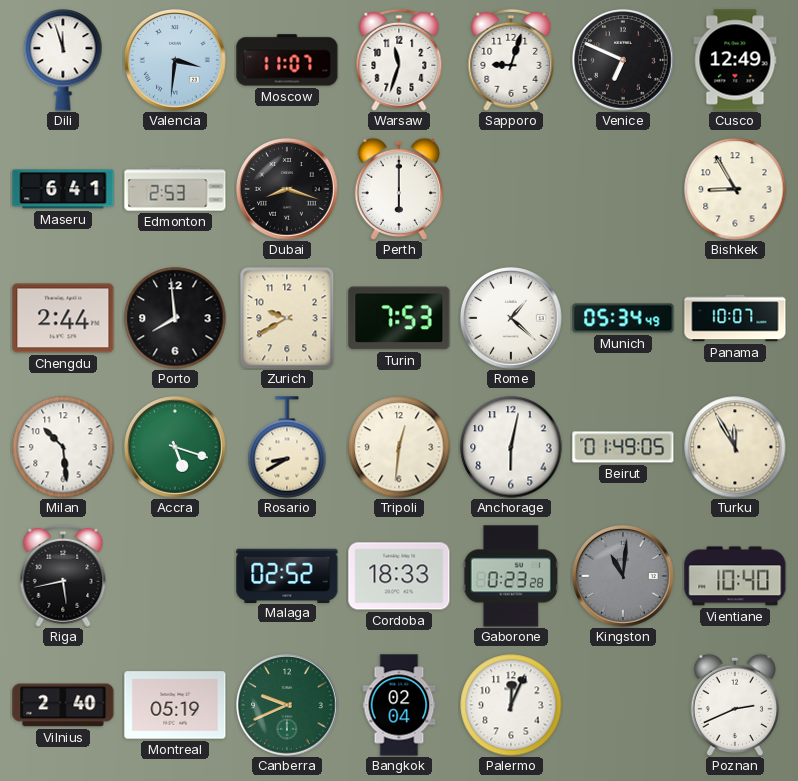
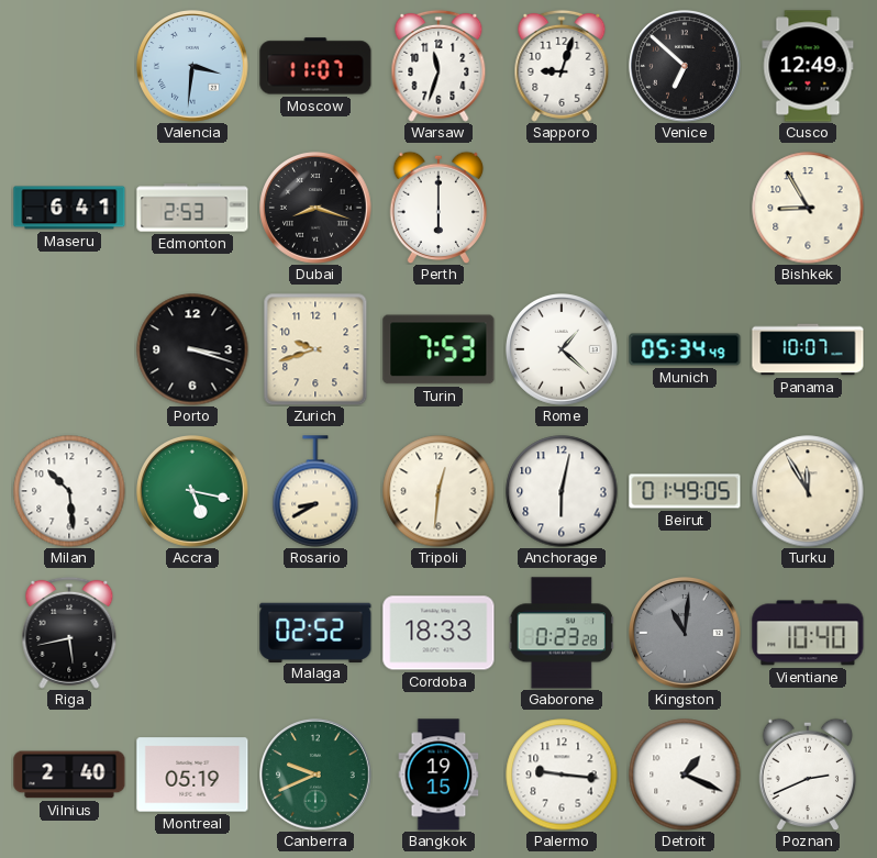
Dili: 11:57 -> none (63, 60)
Venice: 6:49 -> 6:52 (686, 67)
Chengdu: 2:44 -> none (63, 318)
Porto: 7:59 -> 3:18 (192, 349)
Zurich: 9:40 -> 9:42 (315, 349)
Accra: 5:18 -> 5:17 (193, 492)
Bangkok: 02:04 -> 19:15 (438, 775)
Palermo: 12:04 -> 9:16 (562, 775)
Detroit: none -> 1:19 (685, 775)
